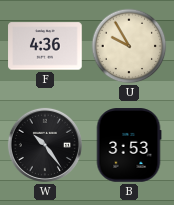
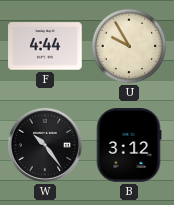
F: 4:36 -> 4:44 (45, 46)
B: 3:53 -> 3:12 (129, 145)
